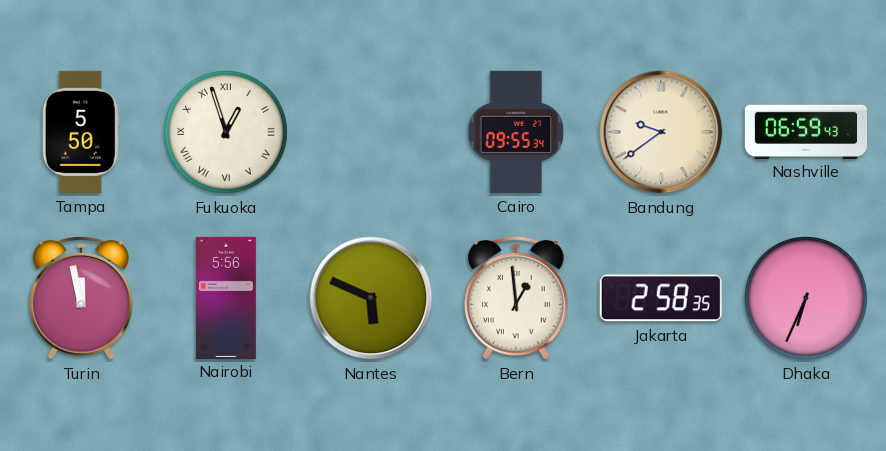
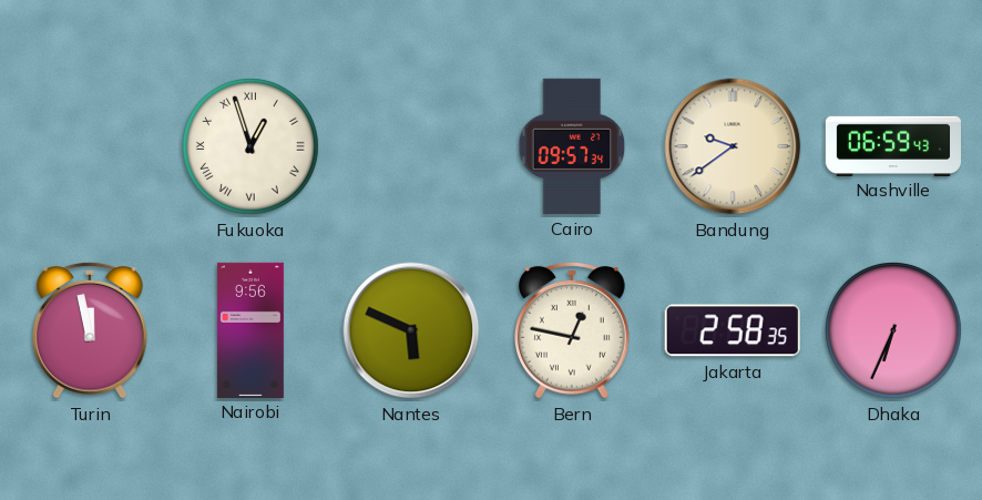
Tampa: 5:50 -> none (81, 132)
Cairo: 09:55 -> 09:57 (572, 146)
Nairobi: 5:56 -> 9:56 (250, 329)
Bern: 12:59 -> 12:47 (572, 330)
